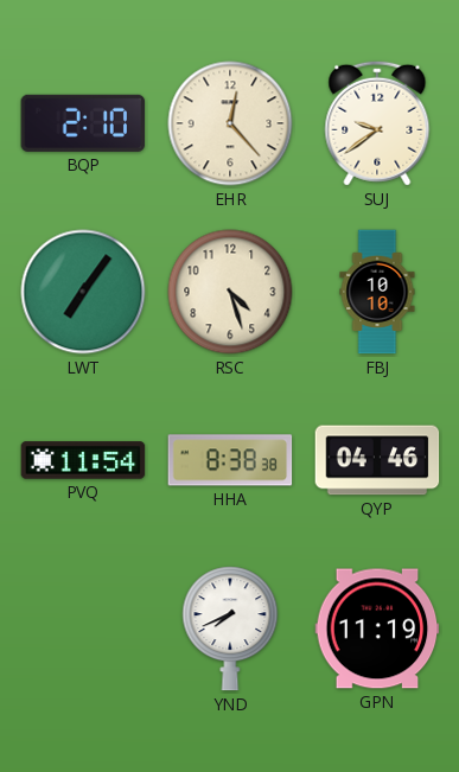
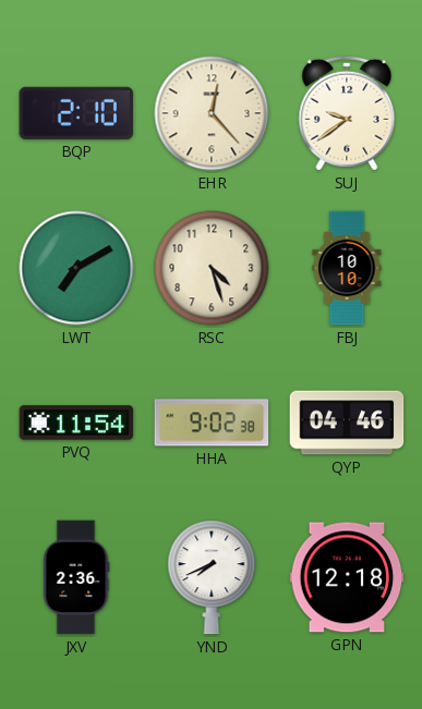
LWT: 7:06 -> 7:10 (76, 268)
HHA: 8:38 -> 9:02 (212, 423)
JXV: none -> 2:36 (76, 577)
GPN: 11:19 -> 12:18 (347, 577)
